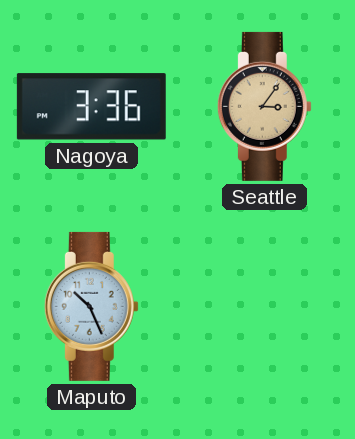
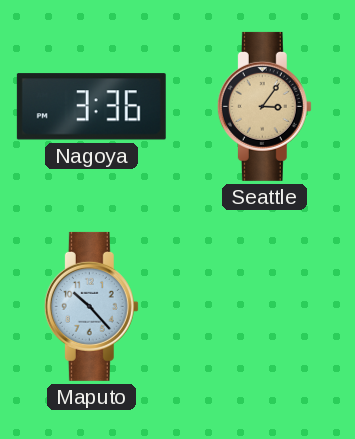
Maputo: 10:26 -> 10:23 (91, 306)
